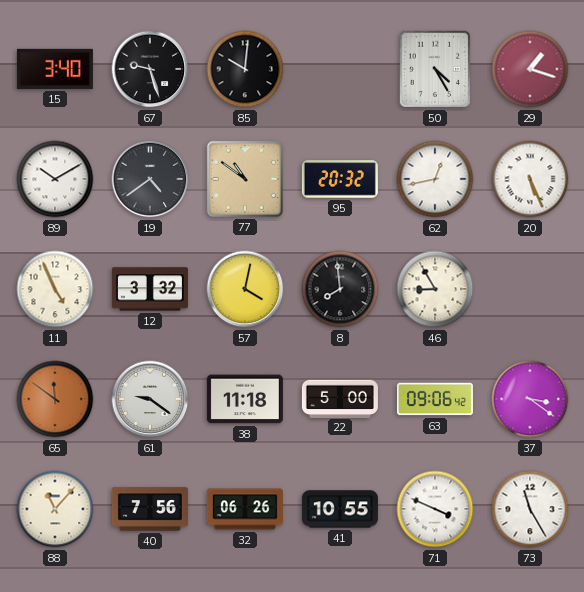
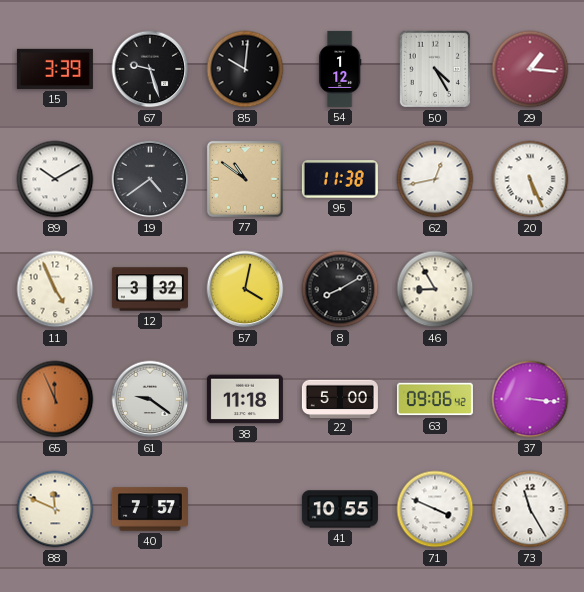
15: 3:40 -> 3:39 (55, 69)
54: none -> 1:12 (340, 69)
29: 1:18 -> 1:16 (530, 69)
95: 20:32 -> 11:38 (340, 179)
8: 7:59 -> 8:10 (340, 289)
65: 11:51 -> 11:56 (55, 399)
37: 3:21 -> 3:16 (530, 399)
88: 11:07 -> 11:49 (55, 509)
40: 7:56 -> 7:57 (150, 509)
32: 06:26 -> none (245, 509)
